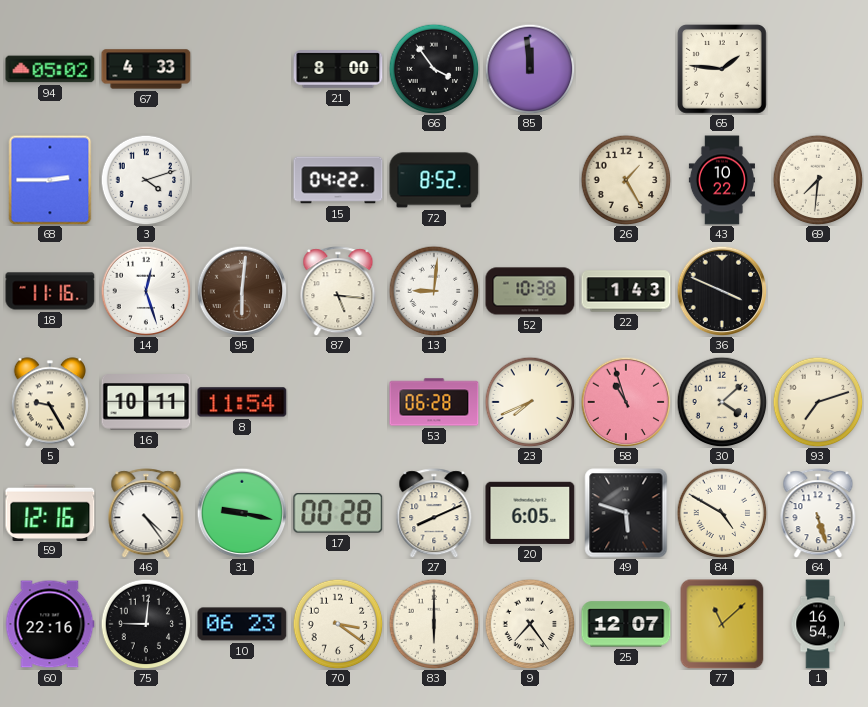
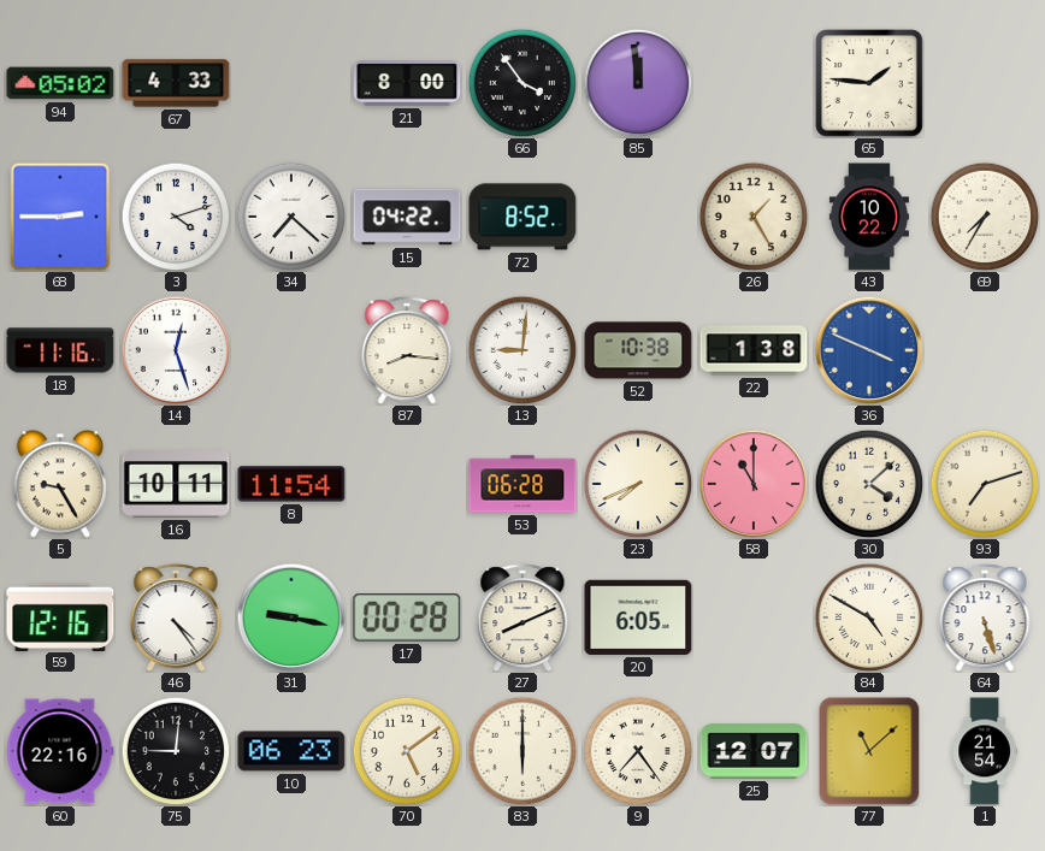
34: none -> 7:22 (291, 217)
69: 7:31 -> 7:35 (985, 217)
95: 6:01 -> none (242, 291)
87: 5:16 -> 8:16 (407, 350)
22: 1:43 -> 1:38 (754, 350)
36 dial: black -> blue (869, 350)
58: 10:57 -> 11:00 (754, 484)
49: 5:48 -> none (626, 513)
70: 3:21 -> 5:09 (407, 751)
1: 16:54 -> 21:54 (985, 751)
